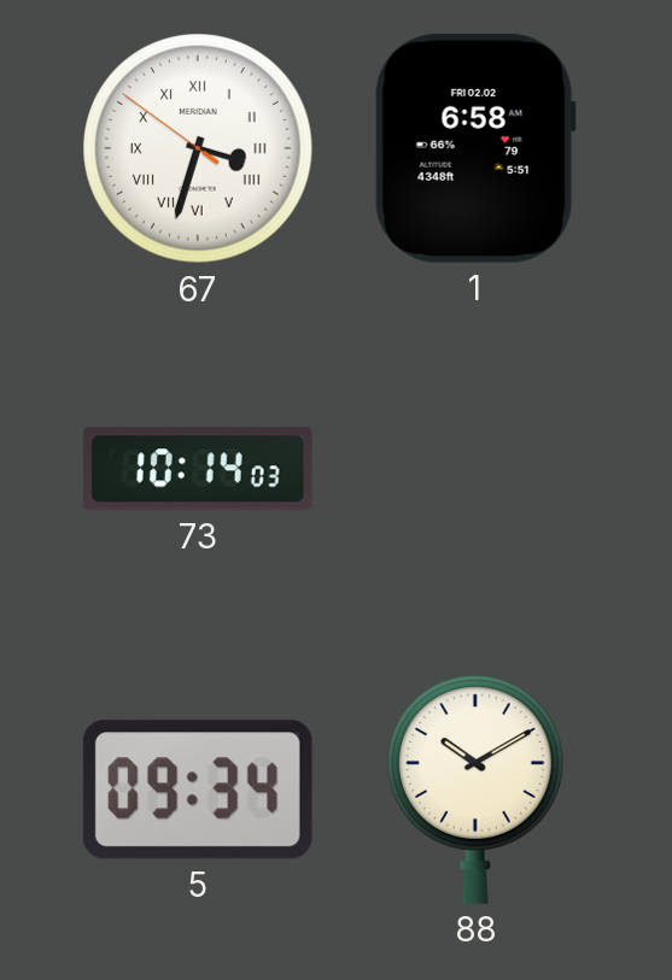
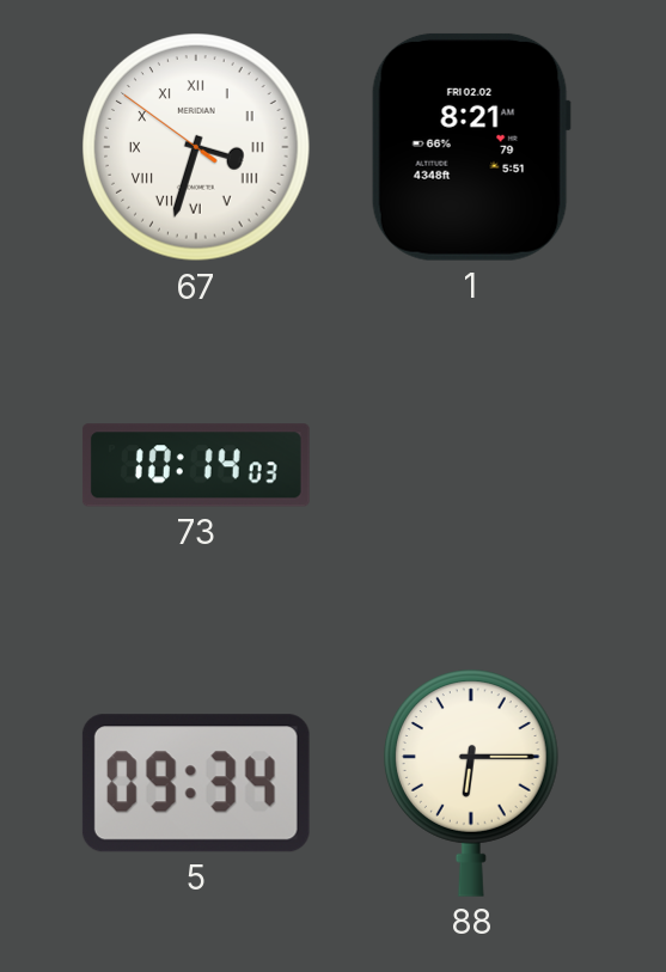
1: 6:58 -> 8:21 (471, 147)
88: 10:10 -> 6:15 (471, 783)
